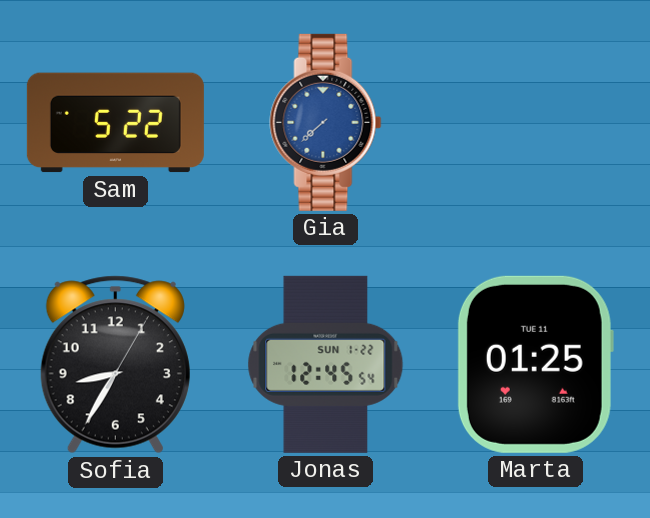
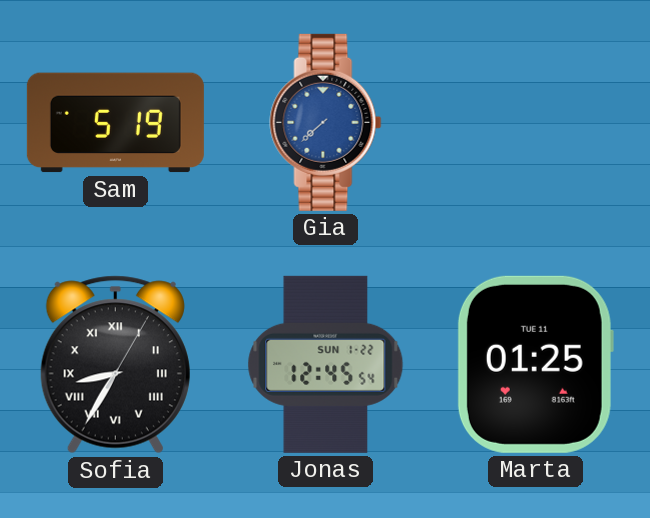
Sam: 5:22 -> 5:19 (115, 123)
Sofia numerals: Arabic -> Roman (115, 365)
